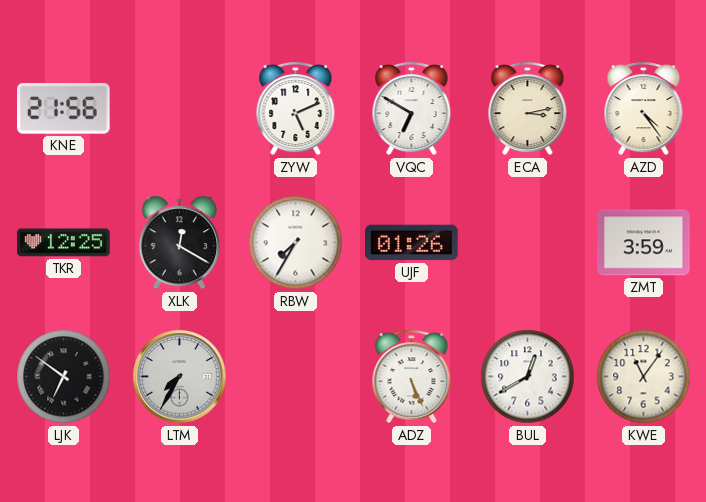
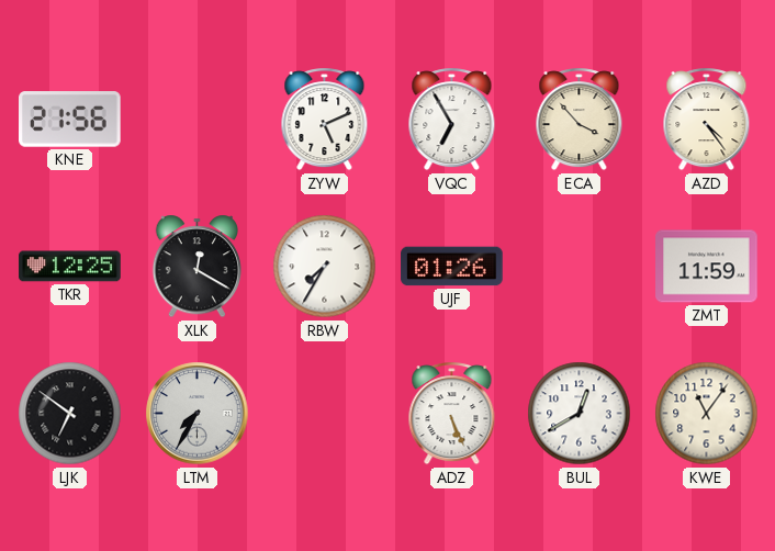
VQC: 6:50 -> 6:55 (452, 120)
ECA: 3:13 -> 3:53 (580, 120)
ZMT: 3:59 -> 11:59 (707, 267)
